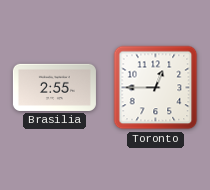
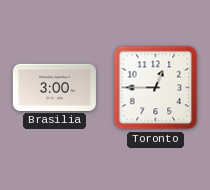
Brasilia: 2:55 -> 3:00 (54, 87)
